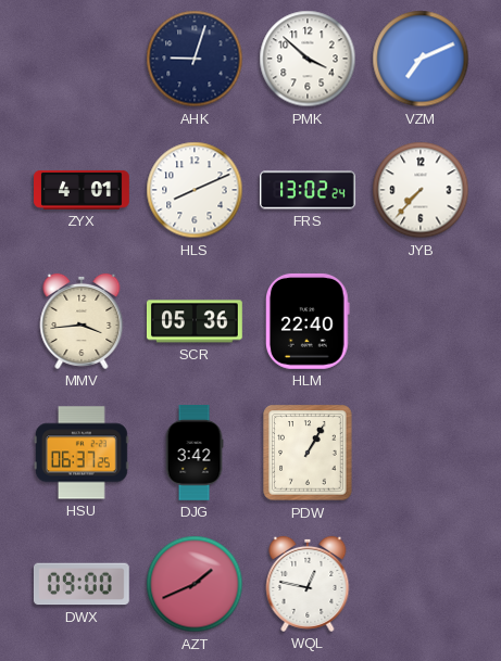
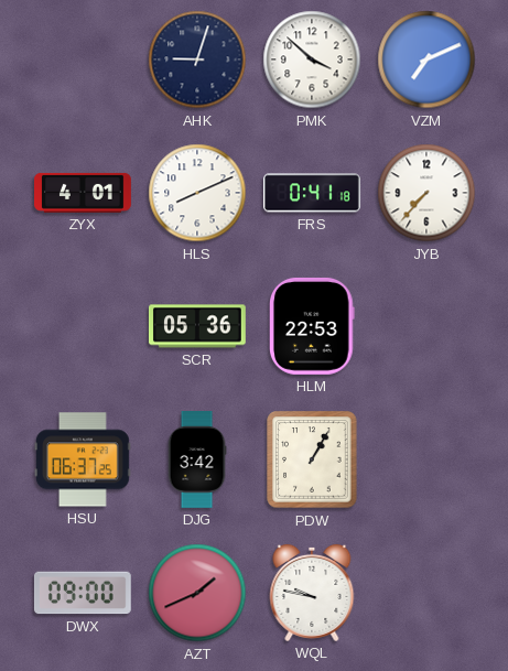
FRS: 13:02 -> 0:41 (313, 193)
MMV: 3:44 -> none (82, 321)
HLM: 22:40 -> 22:53 (312, 326)
WQL: 12:47 -> 9:47 (312, 593)
